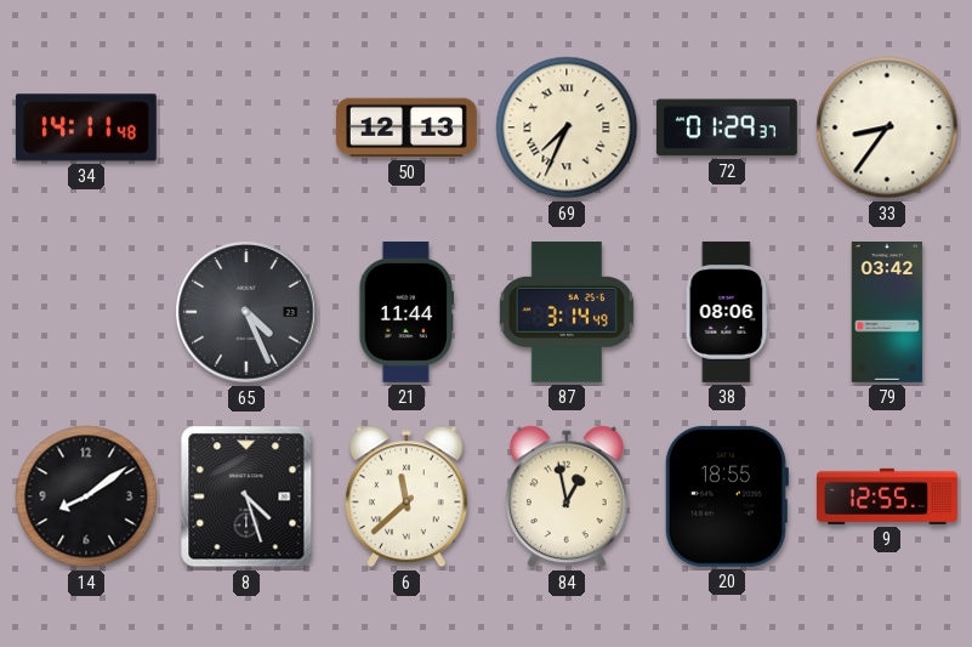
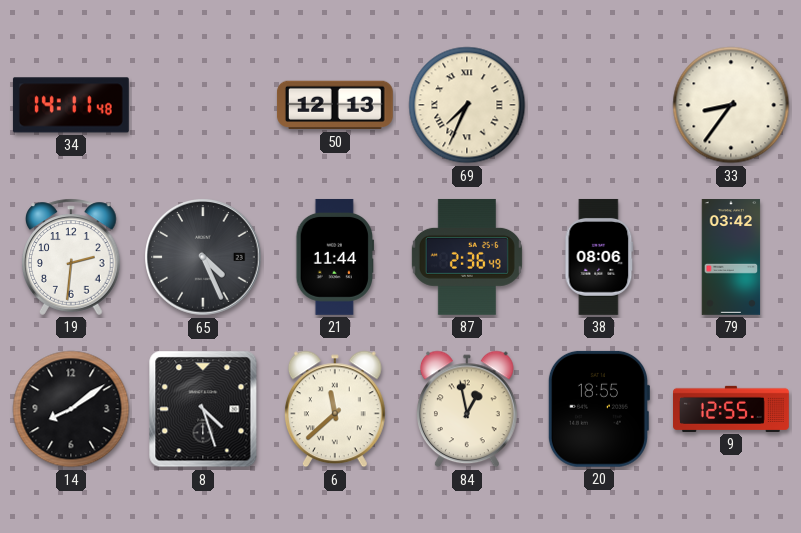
72: 01:29 -> none (727, 127)
19: none -> 2:31 (71, 257)
87: 3:14 -> 2:36 (467, 257)
